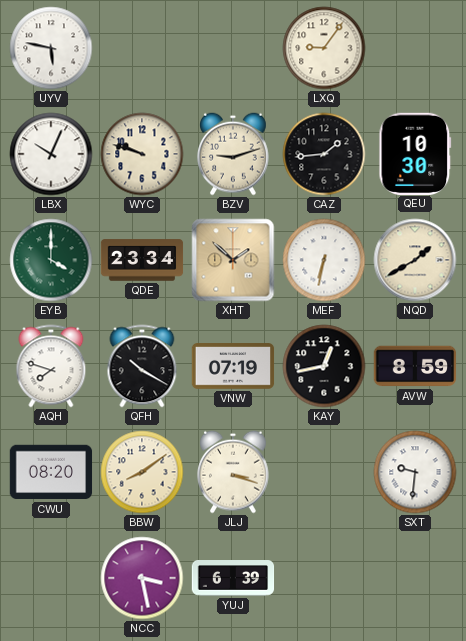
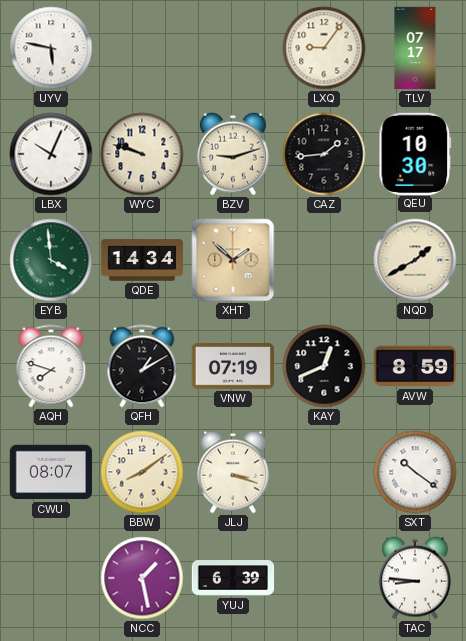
TLV: none -> 07:17 (415, 48)
EYB: 4:00 -> 3:59 (51, 260)
QDE: 23:34 -> 14:34 (142, 260)
MEF: 6:32 -> none (324, 260)
QFH: 10:20 -> 1:10 (142, 366)
KAY: 12:43 -> 12:41 (324, 366)
CWU: 08:20 -> 08:07 (51, 472)
SXT: 9:31 -> 10:21 (415, 472)
NCC: 3:28 -> 1:28 (142, 578)
TAC: none -> 8:46 (416, 578)
